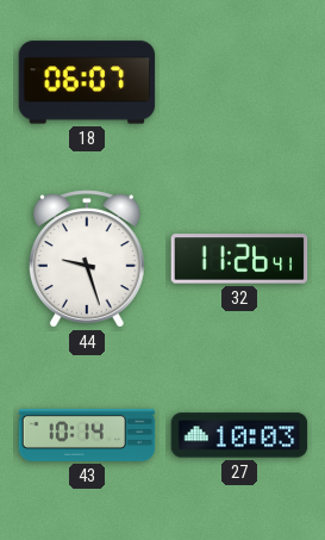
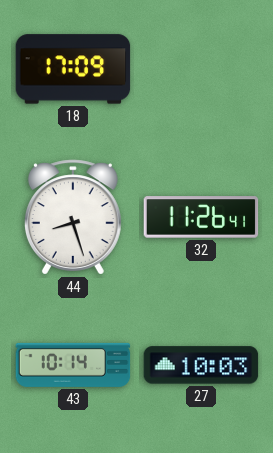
18: 06:07 -> 17:09 (73, 69)
44: 9:27 -> 8:27 (73, 217)
